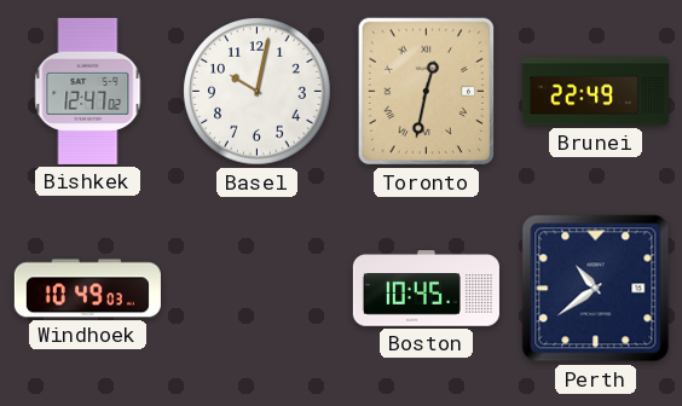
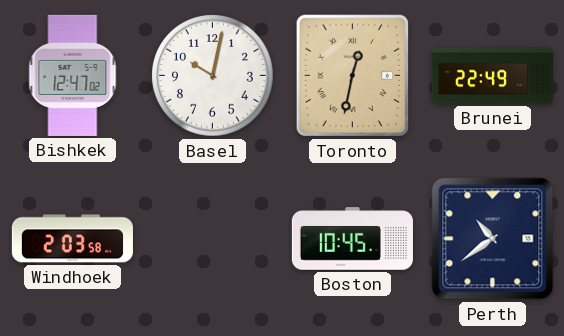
Windhoek: 10:49 -> 2:03 (72, 239)
